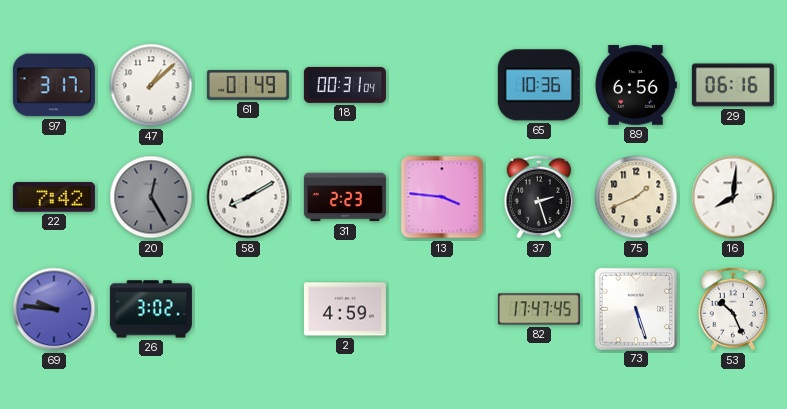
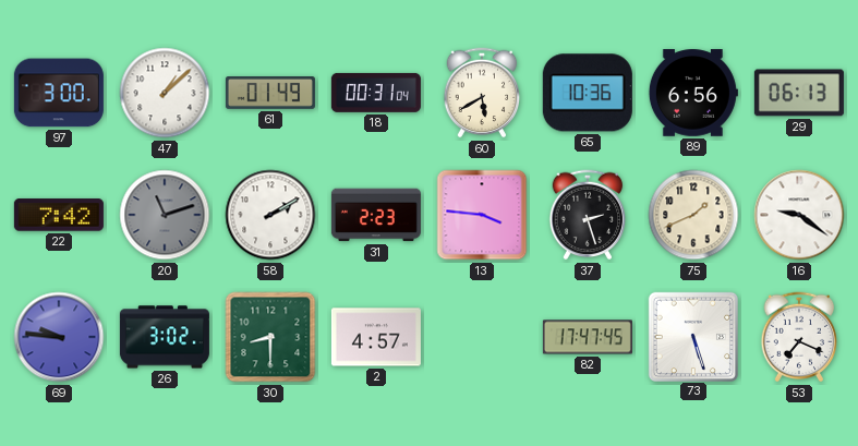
97: 3:17 -> 3:00 (59, 93)
60: none -> 5:40 (482, 93)
29: 06:16 -> 06:13 (799, 93)
20: 12:25 -> 11:12 (165, 215)
58: 8:10 -> 2:10 (270, 215)
16: 8:01 -> 9:21 (799, 215)
30: none -> 8:30 (270, 337)
2: 4:59 -> 4:57 (376, 337)
53: 10:26 -> 7:19 (799, 337)
